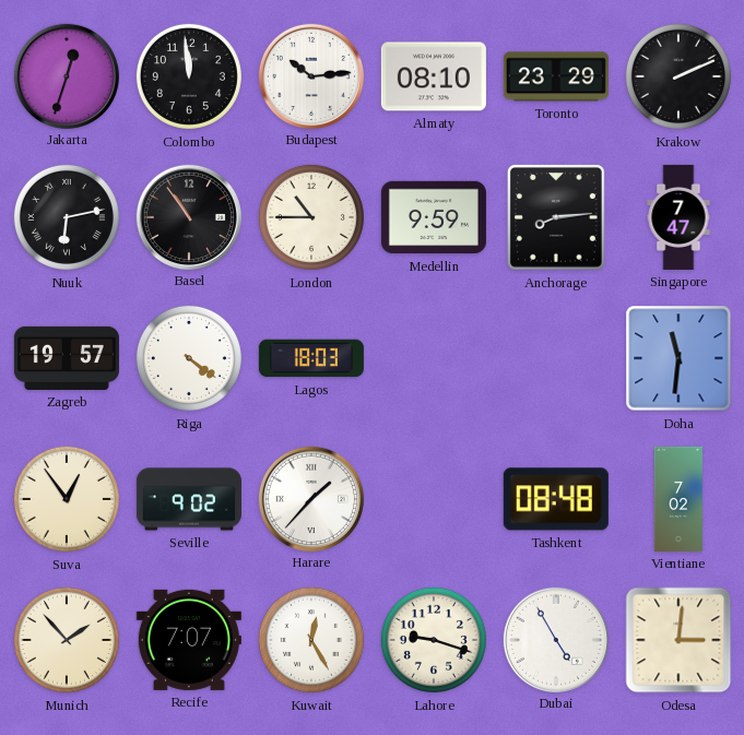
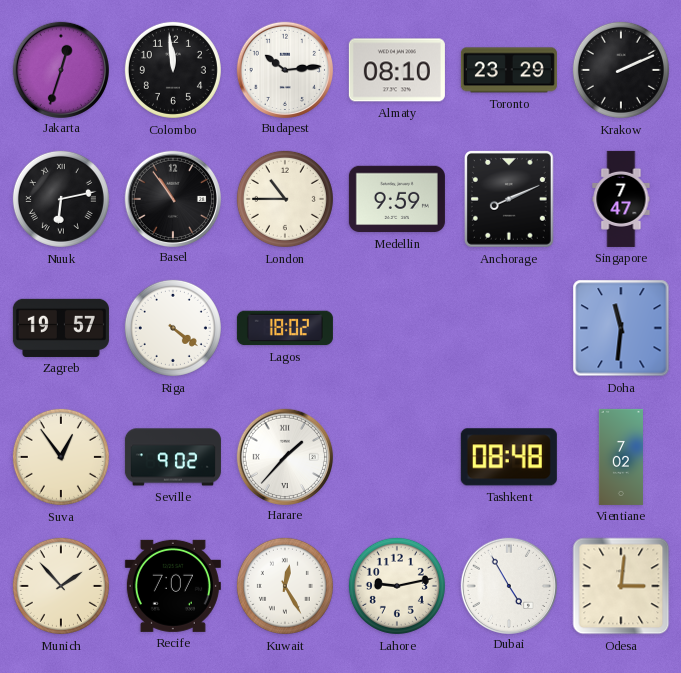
Anchorage: 8:14 -> 8:11 (509, 200)
Lagos: 18:03 -> 18:02 (285, 328)
Lahore: 9:18 -> 9:13 (397, 586)
